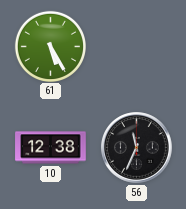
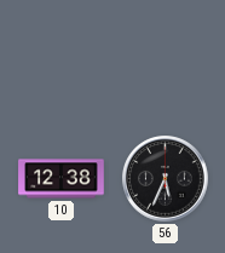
61: 5:25 -> none (50, 46)
56: 11:34 -> 5:34 (166, 179)
